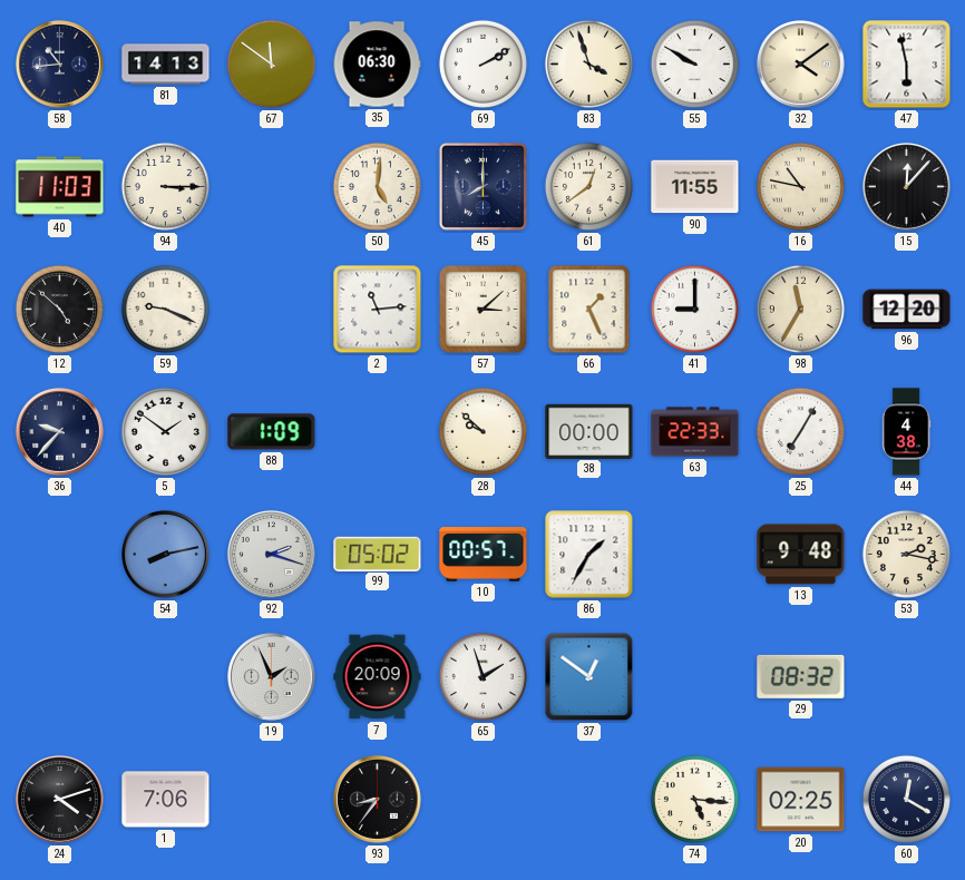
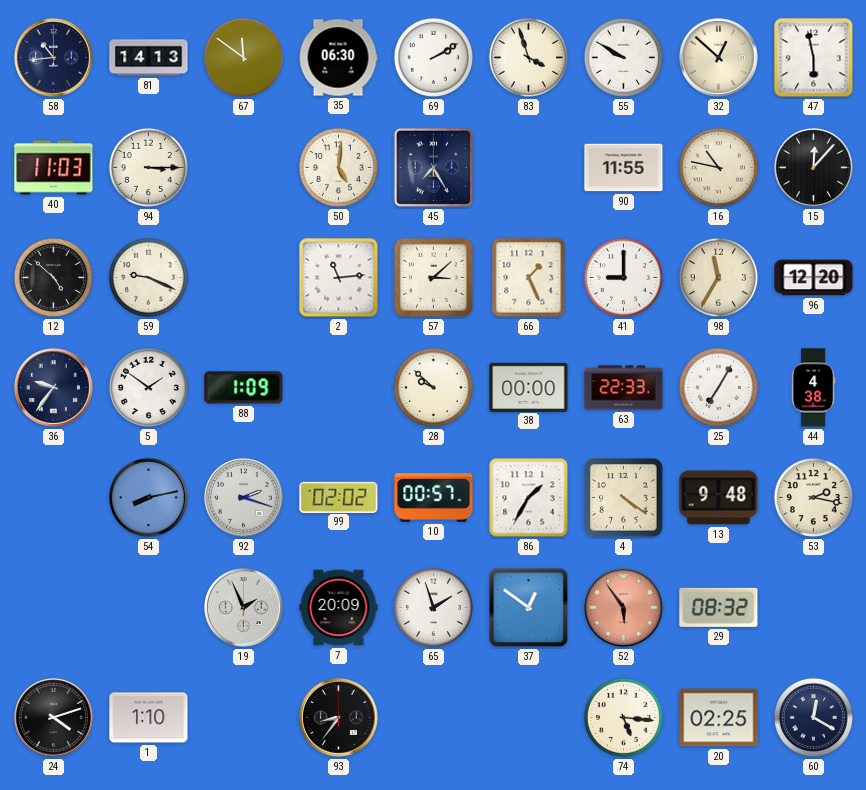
32: 4:09 -> 12:52 (719, 58)
45: 8:00 -> 7:25 (433, 167)
61: 12:39 -> none (588, 186)
36: 9:37 -> 9:36 (54, 388)
99: 05:02 -> 02:02 (339, 497)
4: none -> 4:21 (624, 498)
52: none -> 5:54 (624, 608)
1: 7:06 -> 1:10 (149, 718)
